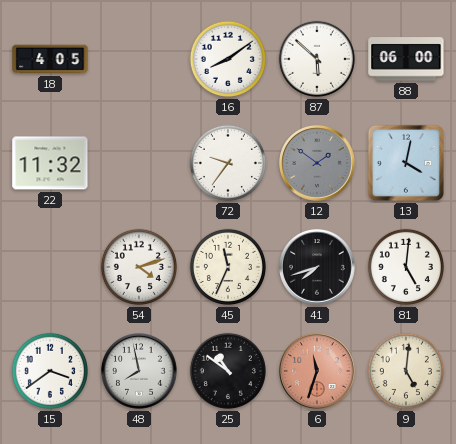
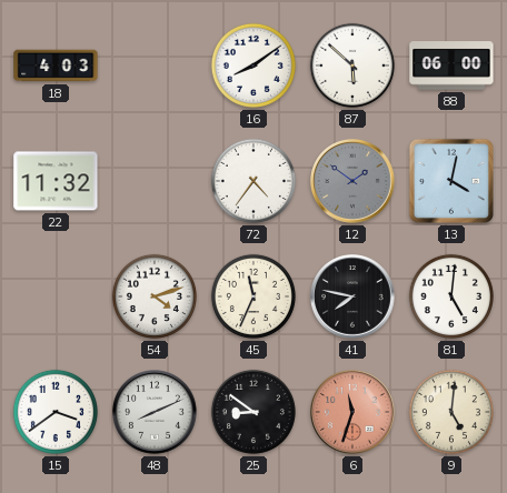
18: 4:05 -> 4:03 (56, 66)
72: 9:36 -> 4:36 (254, 181)
41: 7:42 -> 7:47 (352, 296)
48: 7:58 -> 8:11 (155, 412)
25: 10:51 -> 8:51 (254, 412)
